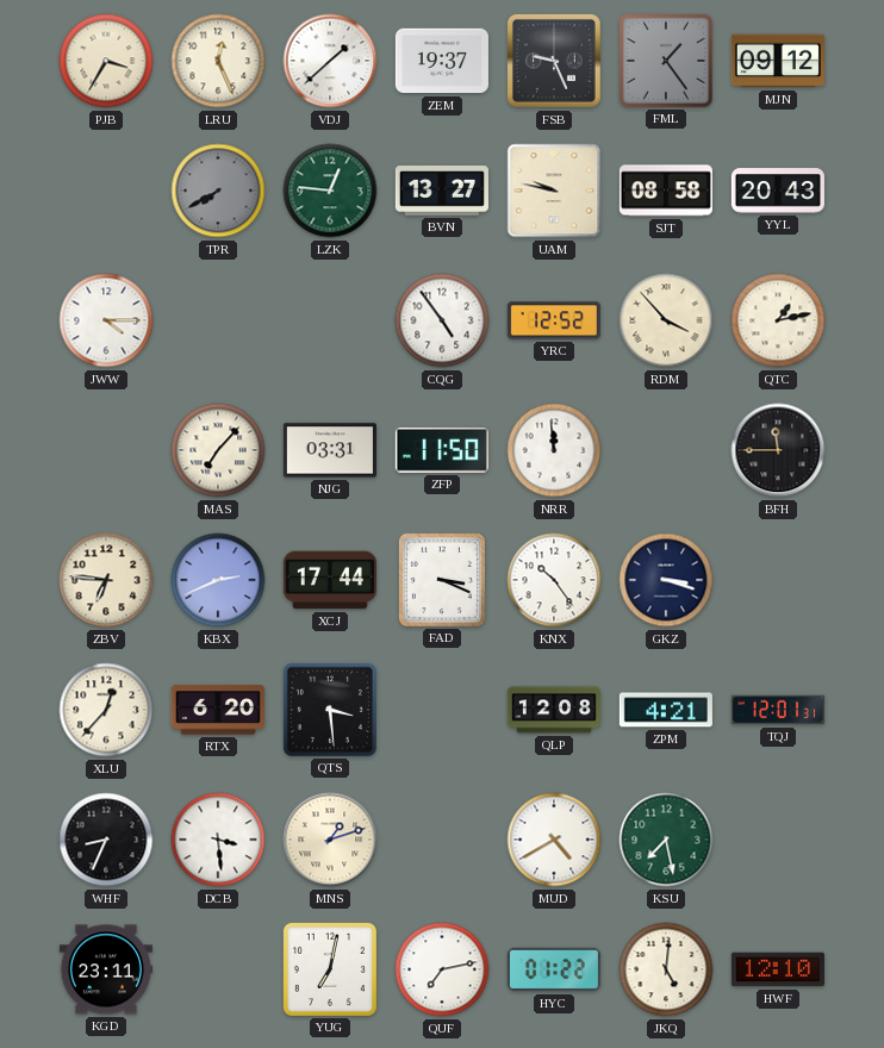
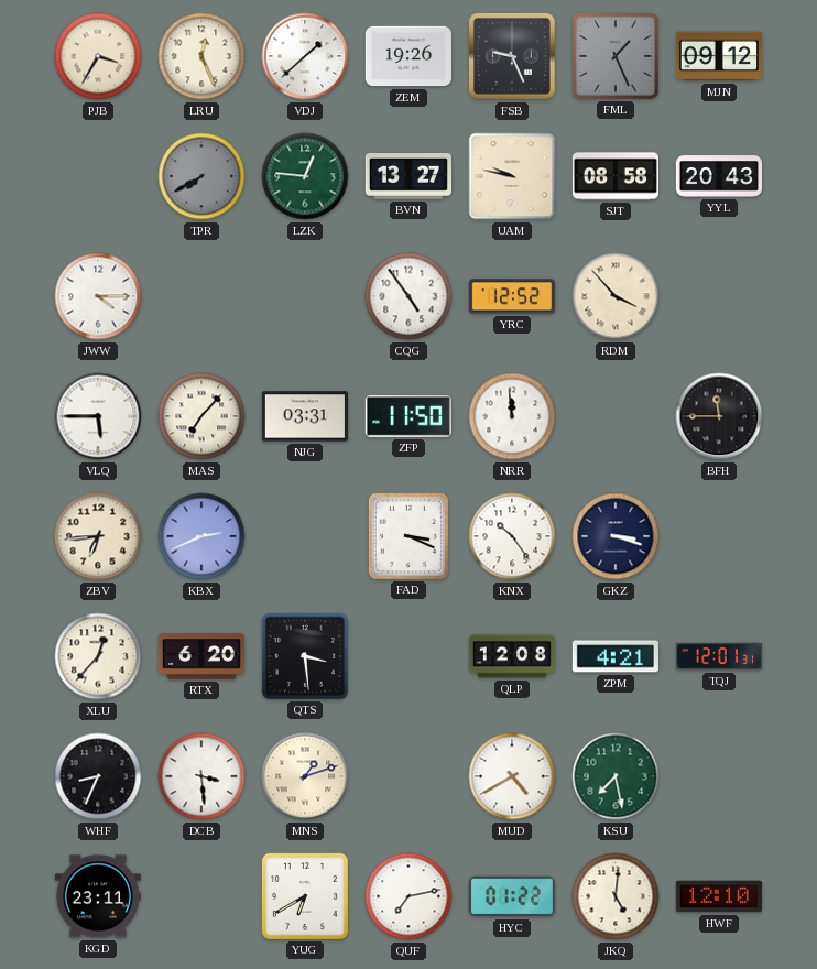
ZEM: 19:37 -> 19:26 (408, 56)
FML: 1:24 -> 1:26 (616, 56)
QTC: 1:13 -> none (778, 320)
VLQ: none -> 5:45 (98, 416)
ZBV: 6:46 -> 6:44 (98, 536)
XCJ: 17:44 -> none (330, 580)
YUG: 7:02 -> 6:40 (305, 896)
